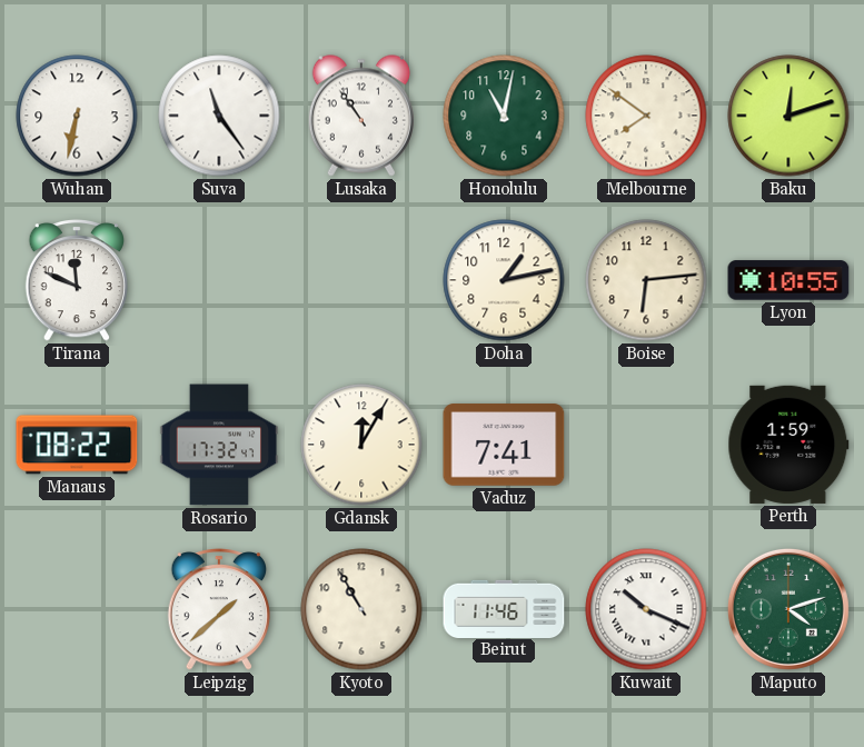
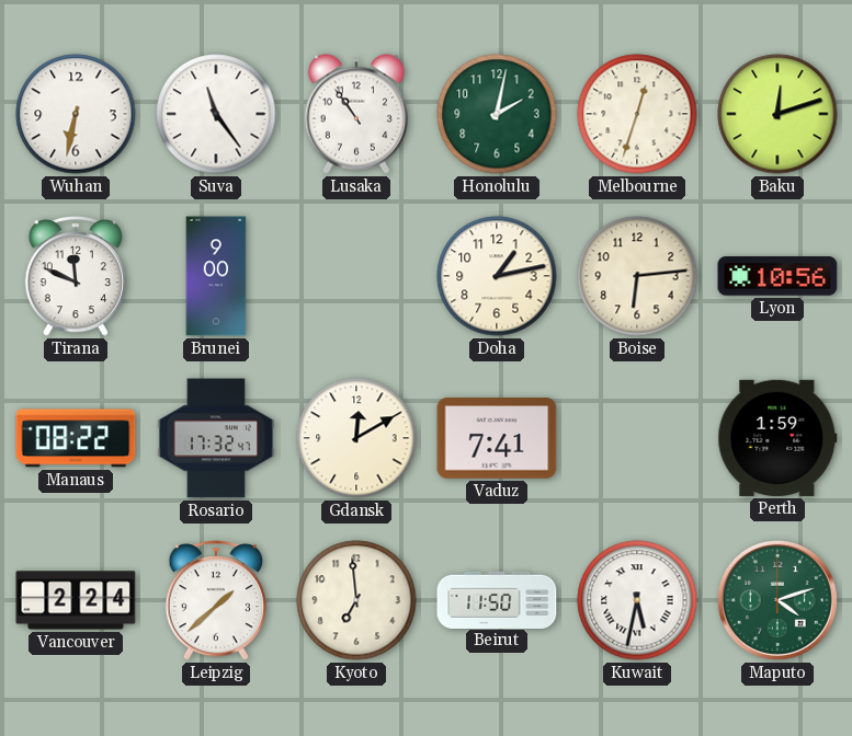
Honolulu: 11:02 -> 2:02 (497, 114)
Melbourne: 7:51 -> 12:33 (637, 114)
Brunei: none -> 9:00 (216, 276)
Lyon: 10:55 -> 10:56 (777, 276)
Gdansk: 12:05 -> 12:10 (356, 438)
Vancouver: none -> 2:24 (76, 600)
Kyoto: 10:55 -> 6:59 (356, 600)
Beirut: 11:46 -> 11:50 (497, 599)
Kuwait: 10:19 -> 5:32 (637, 600)
